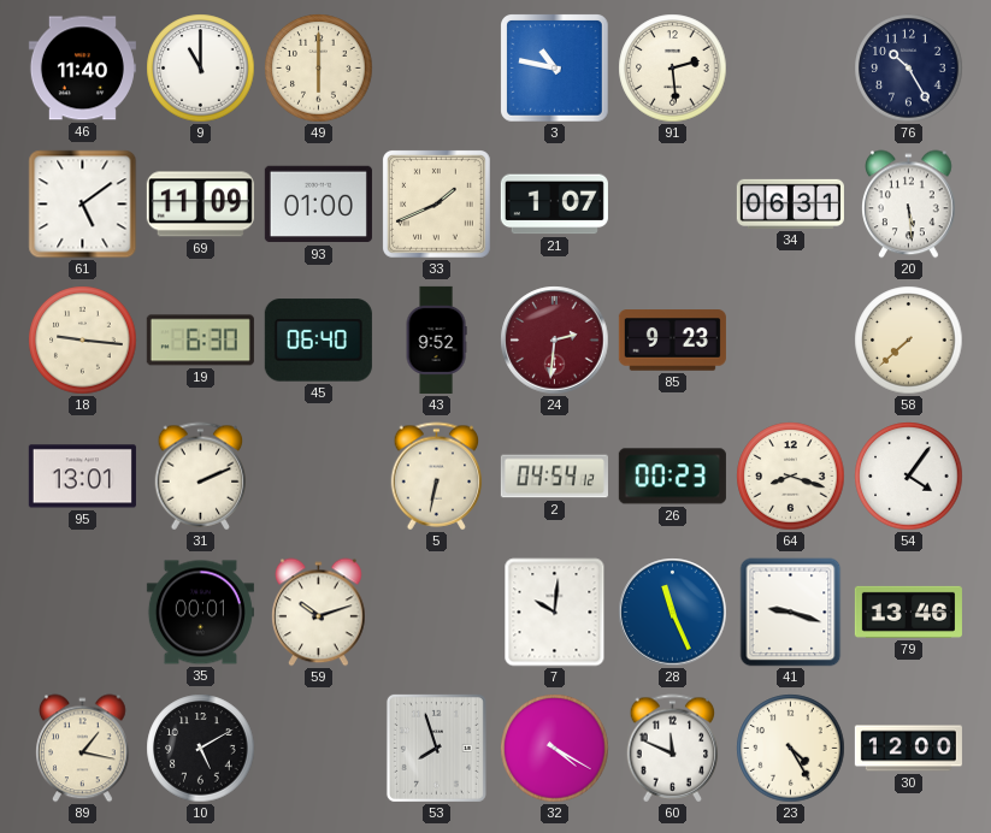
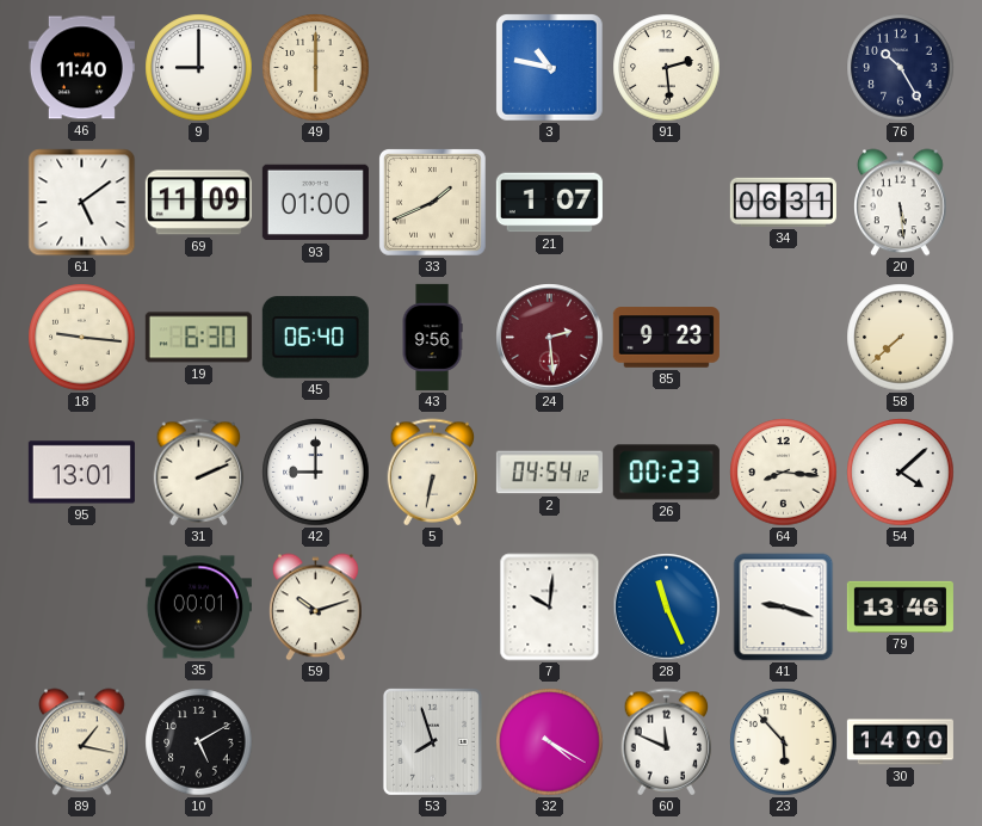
9: 11:00 -> 9:00 (199, 68)
43: 9:52 -> 9:56 (432, 337)
24: 2:31 -> 2:29 (550, 338)
42: none -> 9:00 (316, 473)
64: 8:18 -> 8:16 (784, 473)
54: 4:06 -> 4:08 (901, 473)
23: 4:25 -> 5:53 (784, 742)
30: 12:00 -> 14:00 (900, 742)
